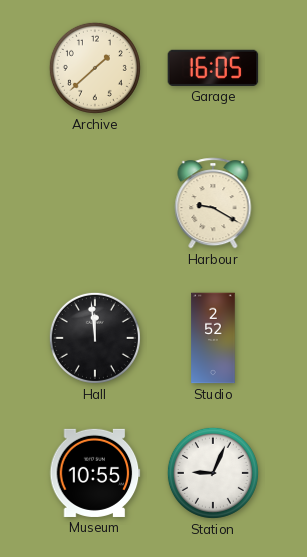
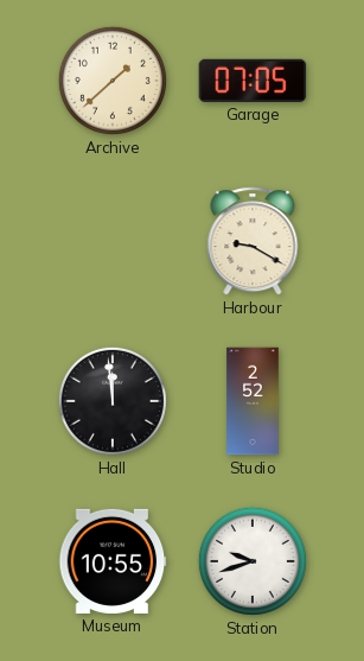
Garage: 16:05 -> 07:05 (253, 81)
Station: 9:04 -> 9:42 (253, 561)
